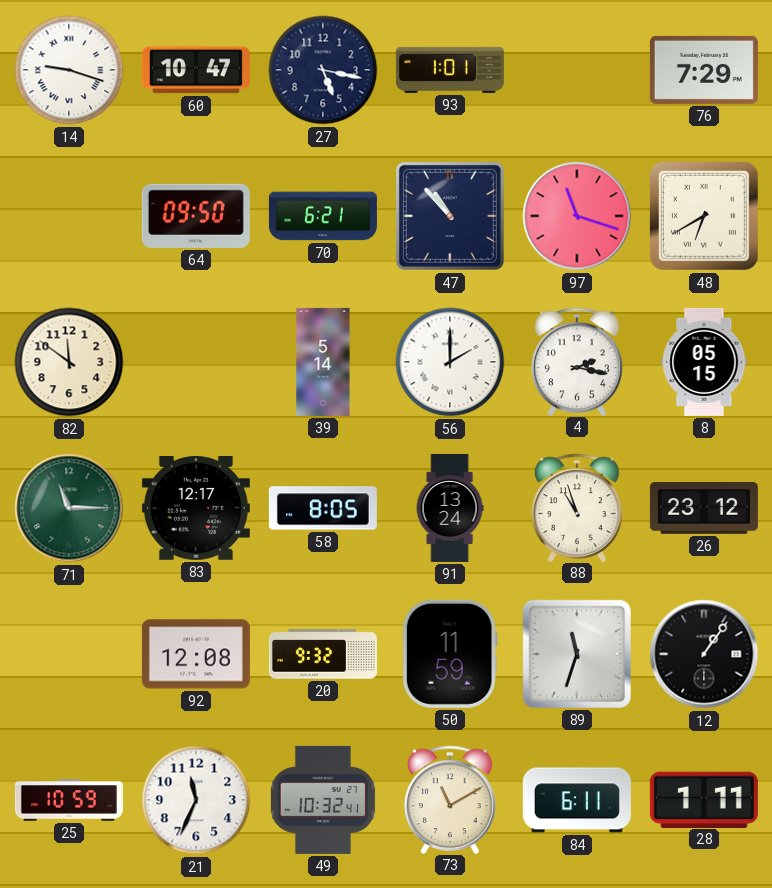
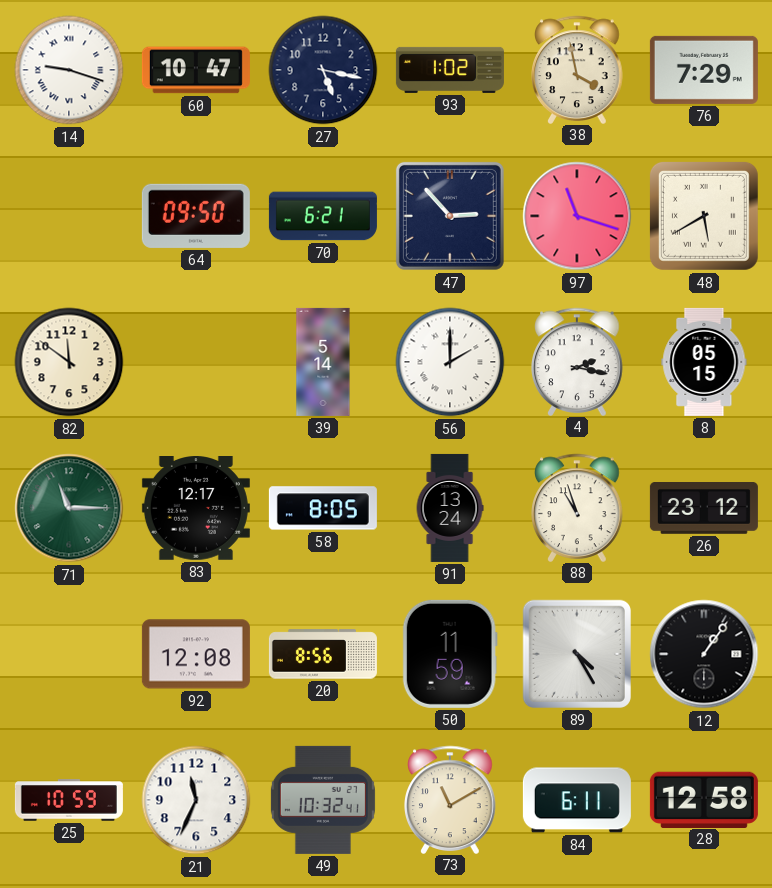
93: 1:01 -> 1:02 (450, 70)
38: none -> 3:58 (577, 69)
47: 10:53 -> 2:53 (450, 216)
48: 6:40 -> 5:40 (704, 216)
20: 9:32 -> 8:56 (323, 654)
89: 11:33 -> 4:25 (577, 654)
28: 1:11 -> 12:58 (704, 799)
